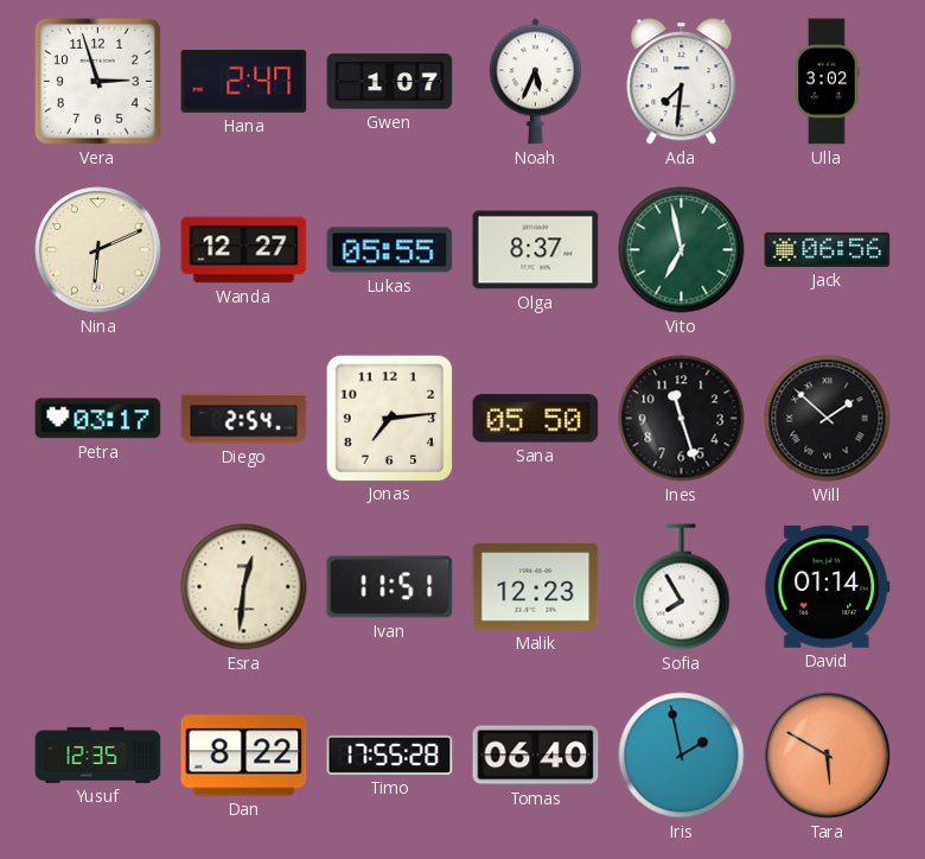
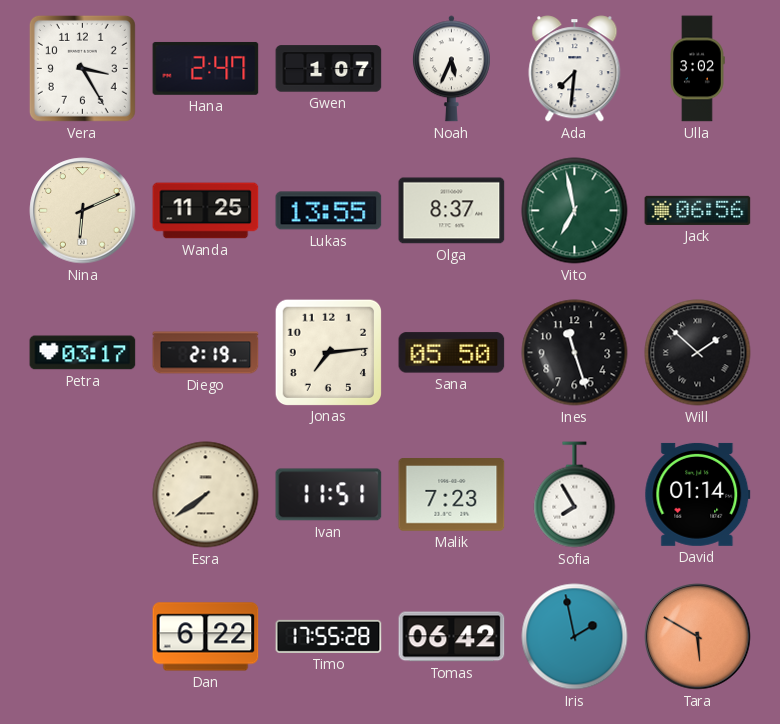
Vera: 2:57 -> 3:25 (82, 68)
Wanda: 12:27 -> 11:25 (206, 211)
Lukas: 05:55 -> 13:55 (329, 211)
Diego: 2:54 -> 2:19 (206, 353)
Esra: 12:31 -> 7:39 (206, 495)
Malik: 12:23 -> 7:23 (452, 495)
Yusuf: 12:35 -> none (98, 755)
Dan: 8:22 -> 6:22 (206, 637)
Tomas: 06:40 -> 06:42 (452, 637)
